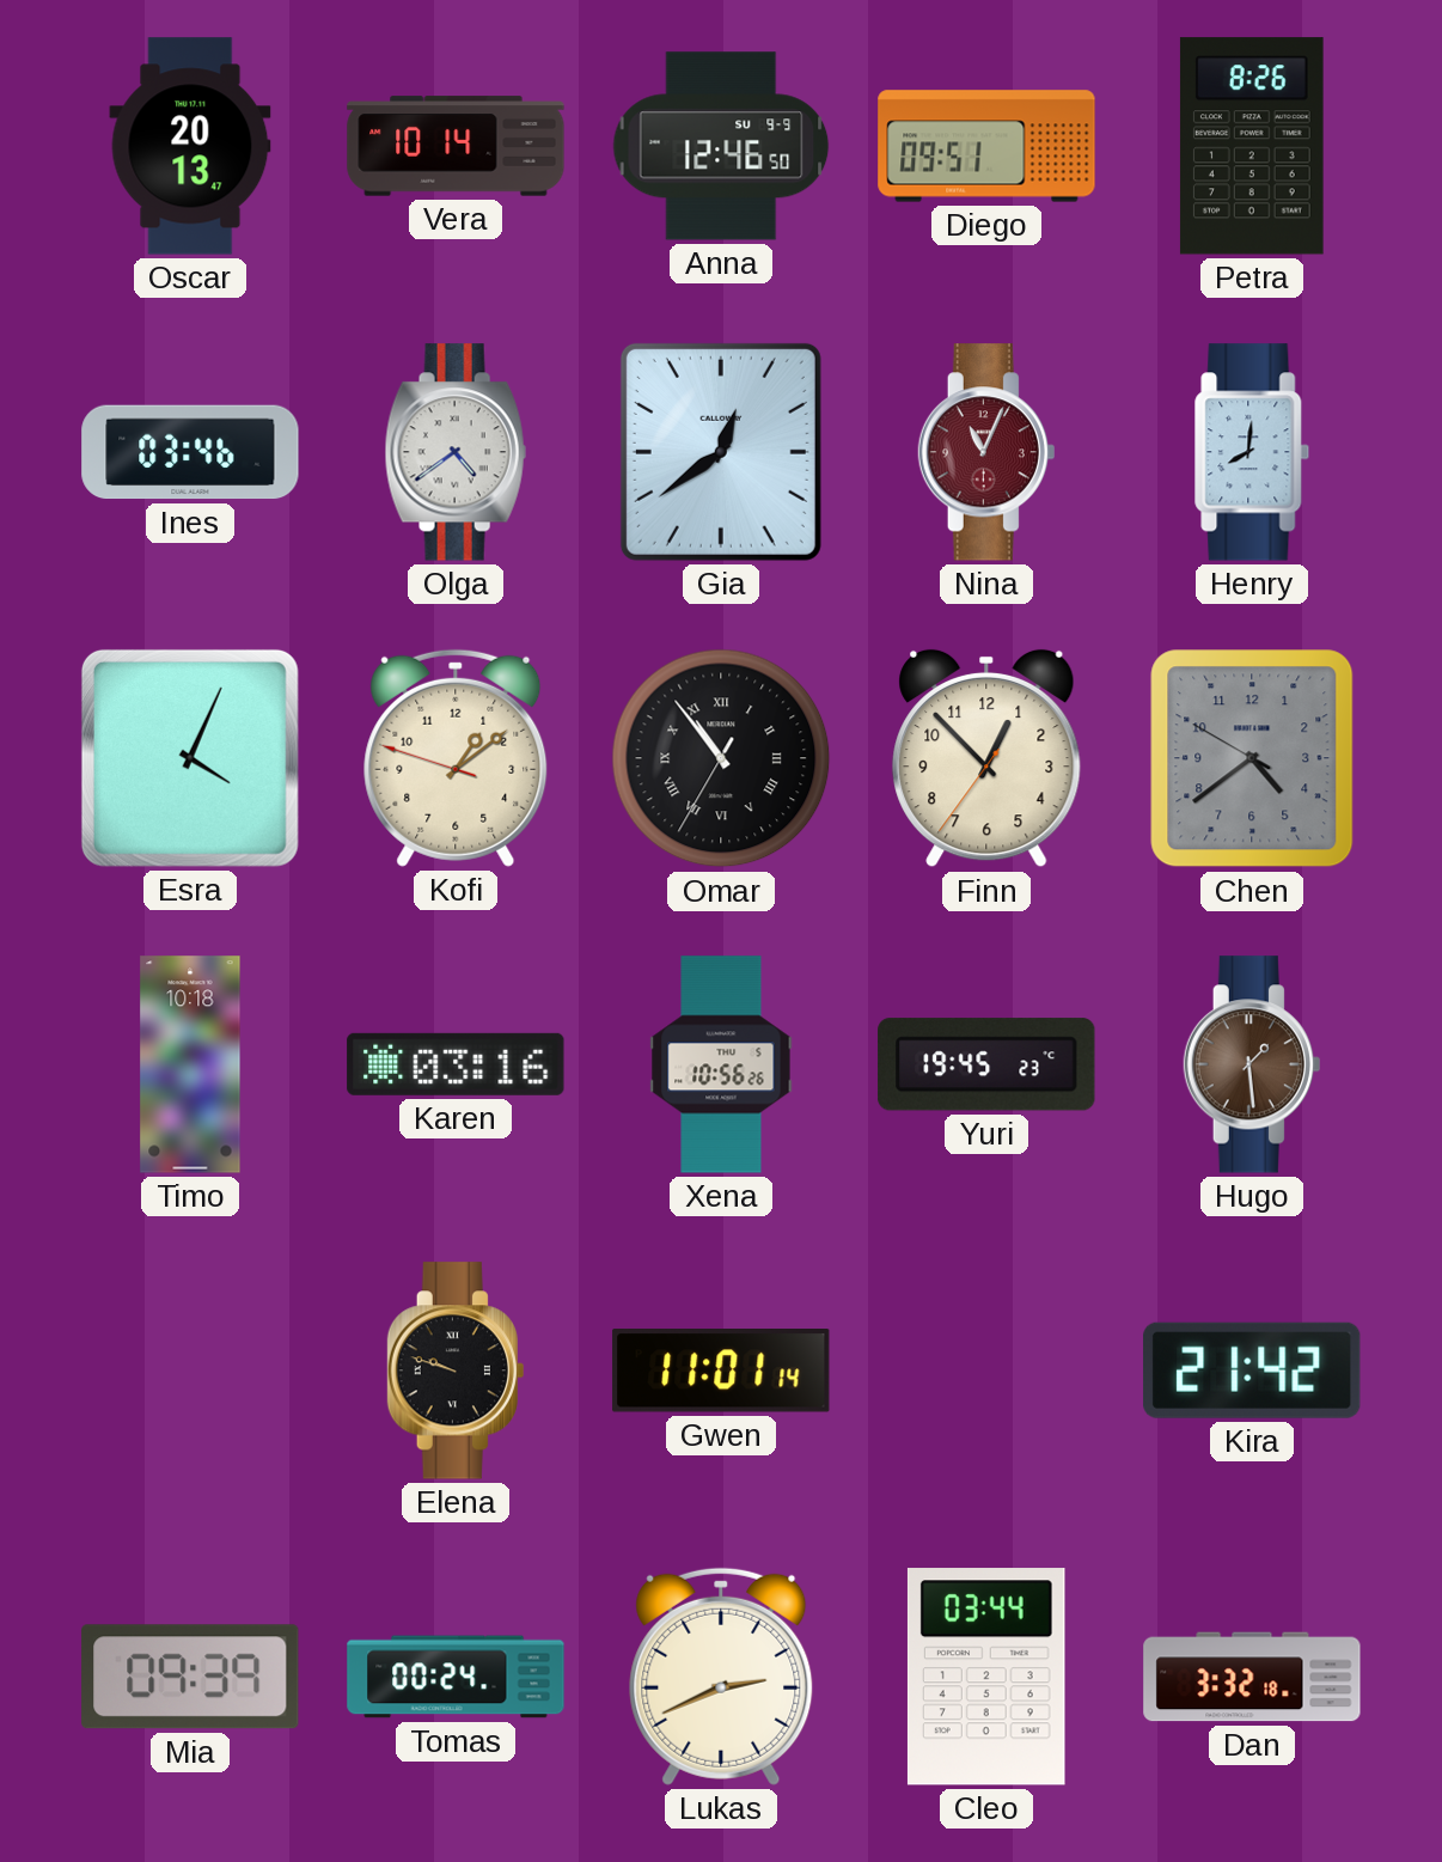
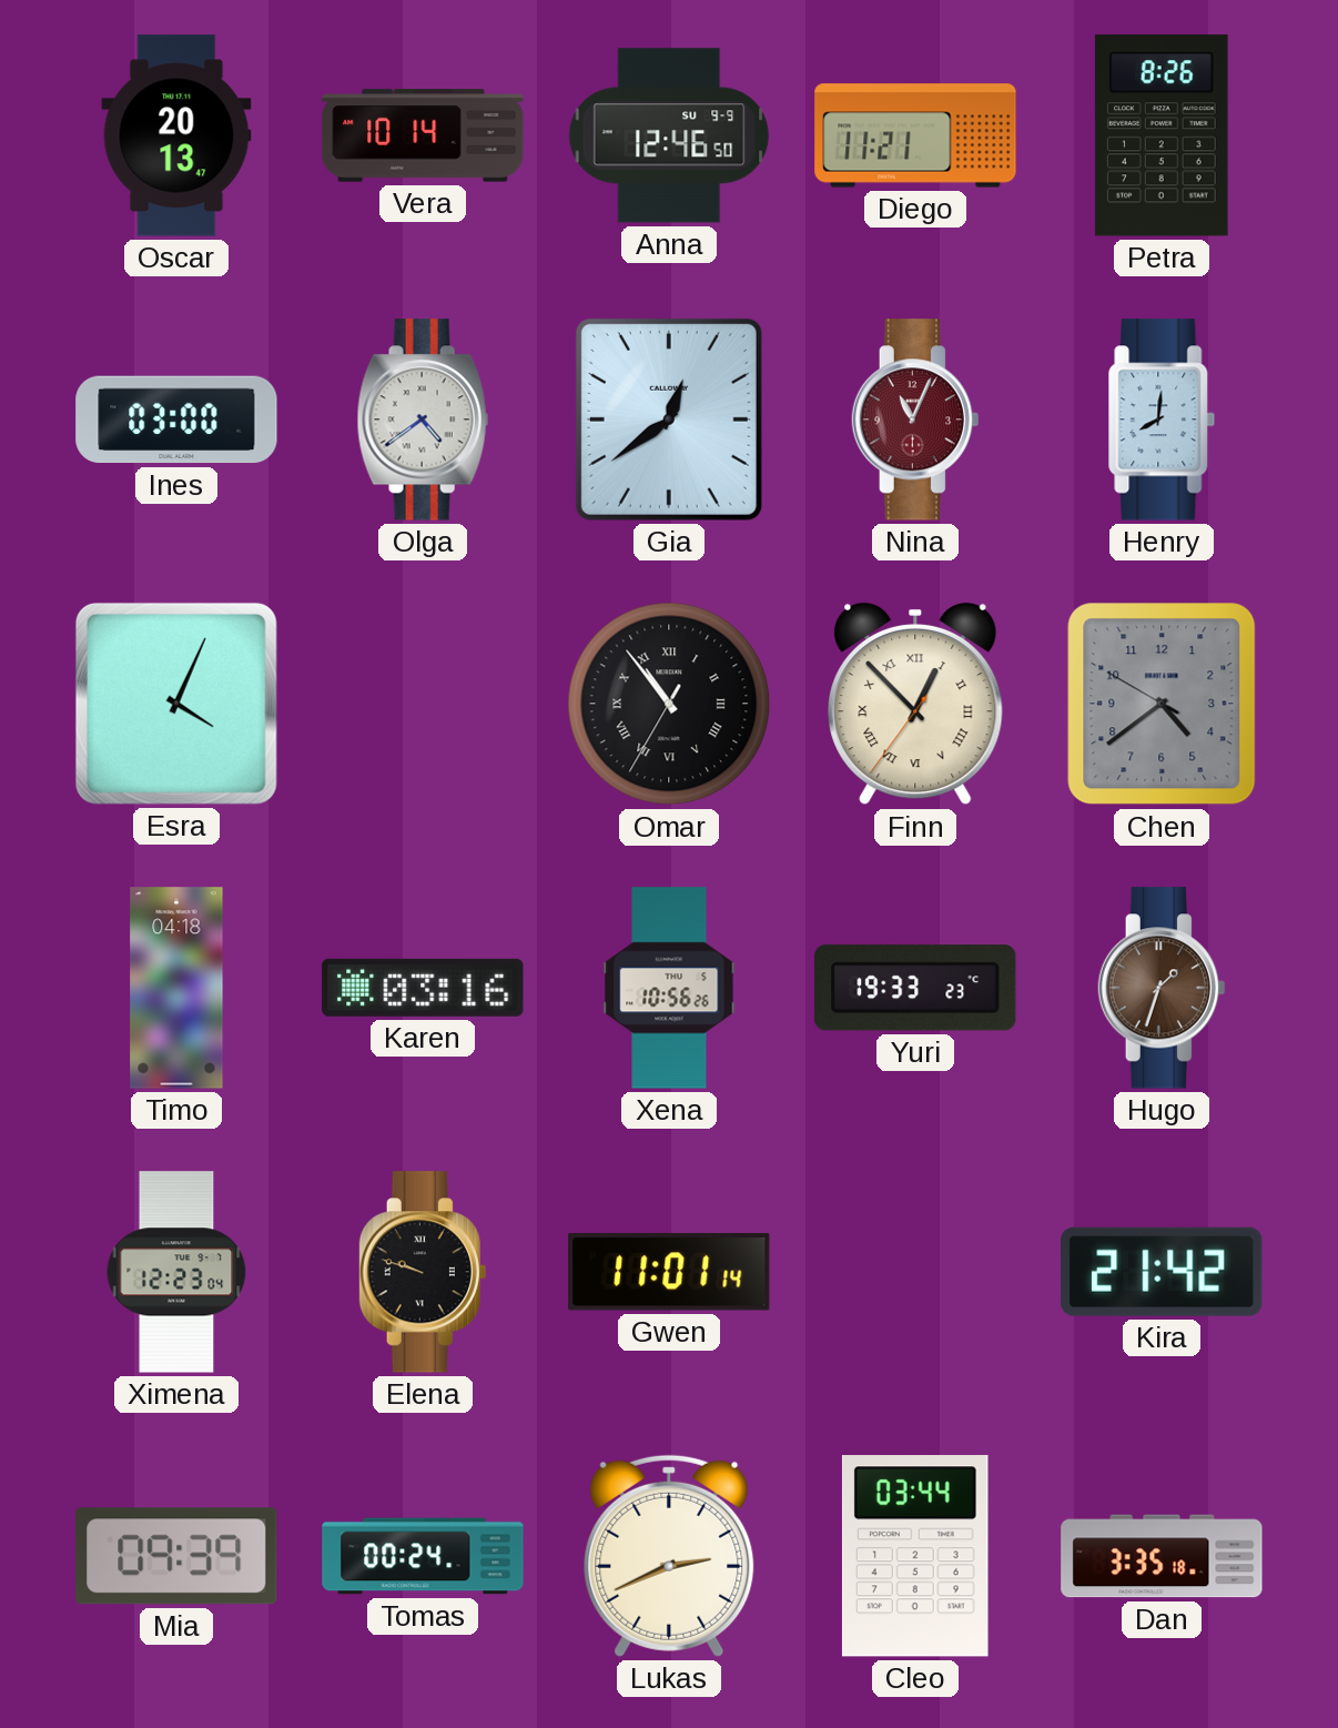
Diego: 09:51 -> 11:21 (915, 135)
Ines: 03:46 -> 03:00 (176, 420)
Kofi: 1:08 -> none (456, 758)
Finn numerals: Arabic -> Roman (915, 704)
Timo: 10:18 -> 04:18 (176, 988)
Yuri: 19:45 -> 19:33 (915, 988)
Hugo: 1:29 -> 1:33 (1162, 988)
Ximena: none -> 12:23 (176, 1272)
Dan: 3:32 -> 3:35 (1162, 1556)
